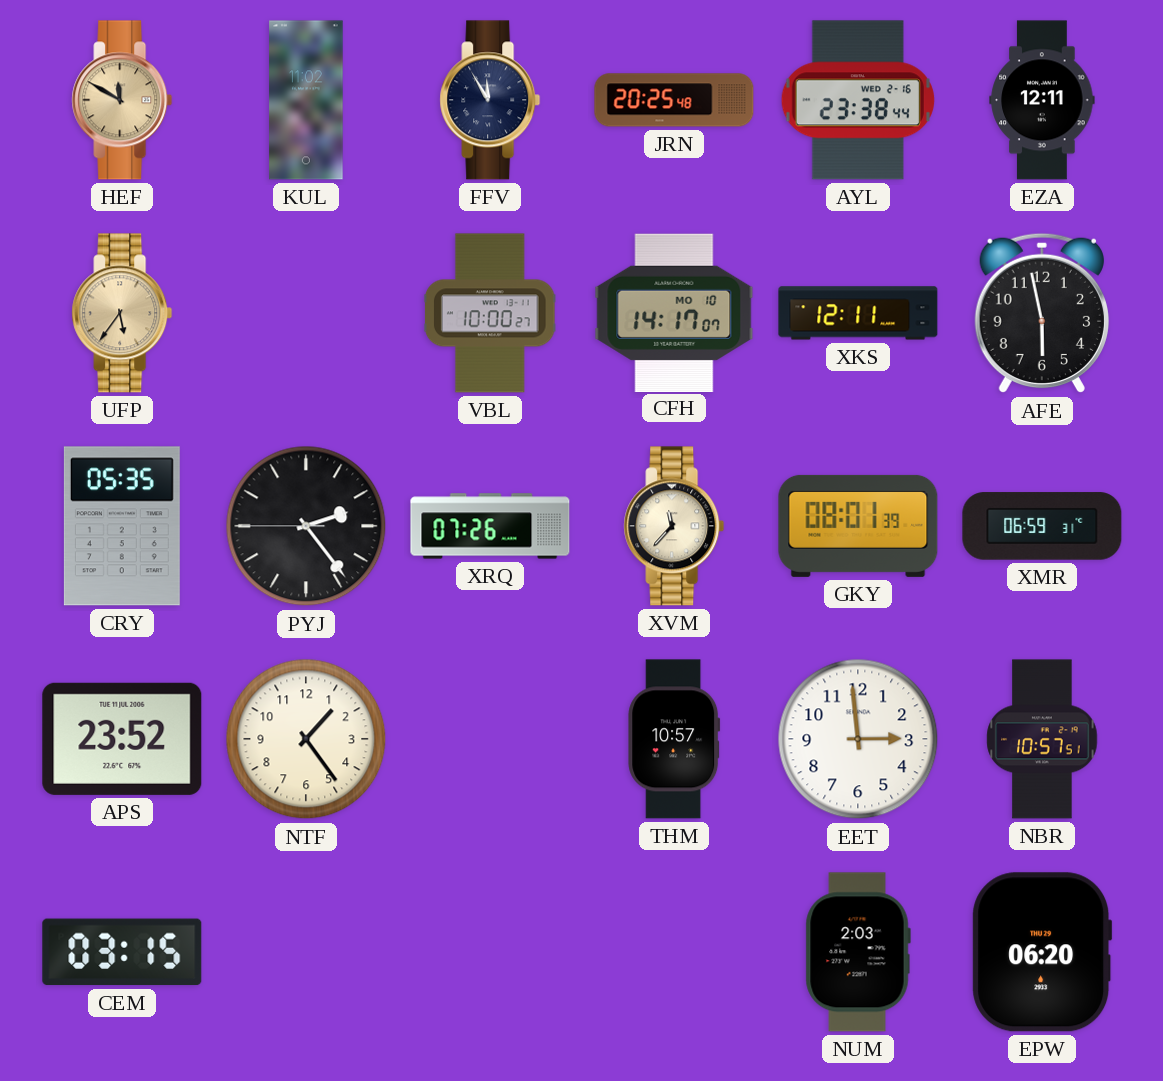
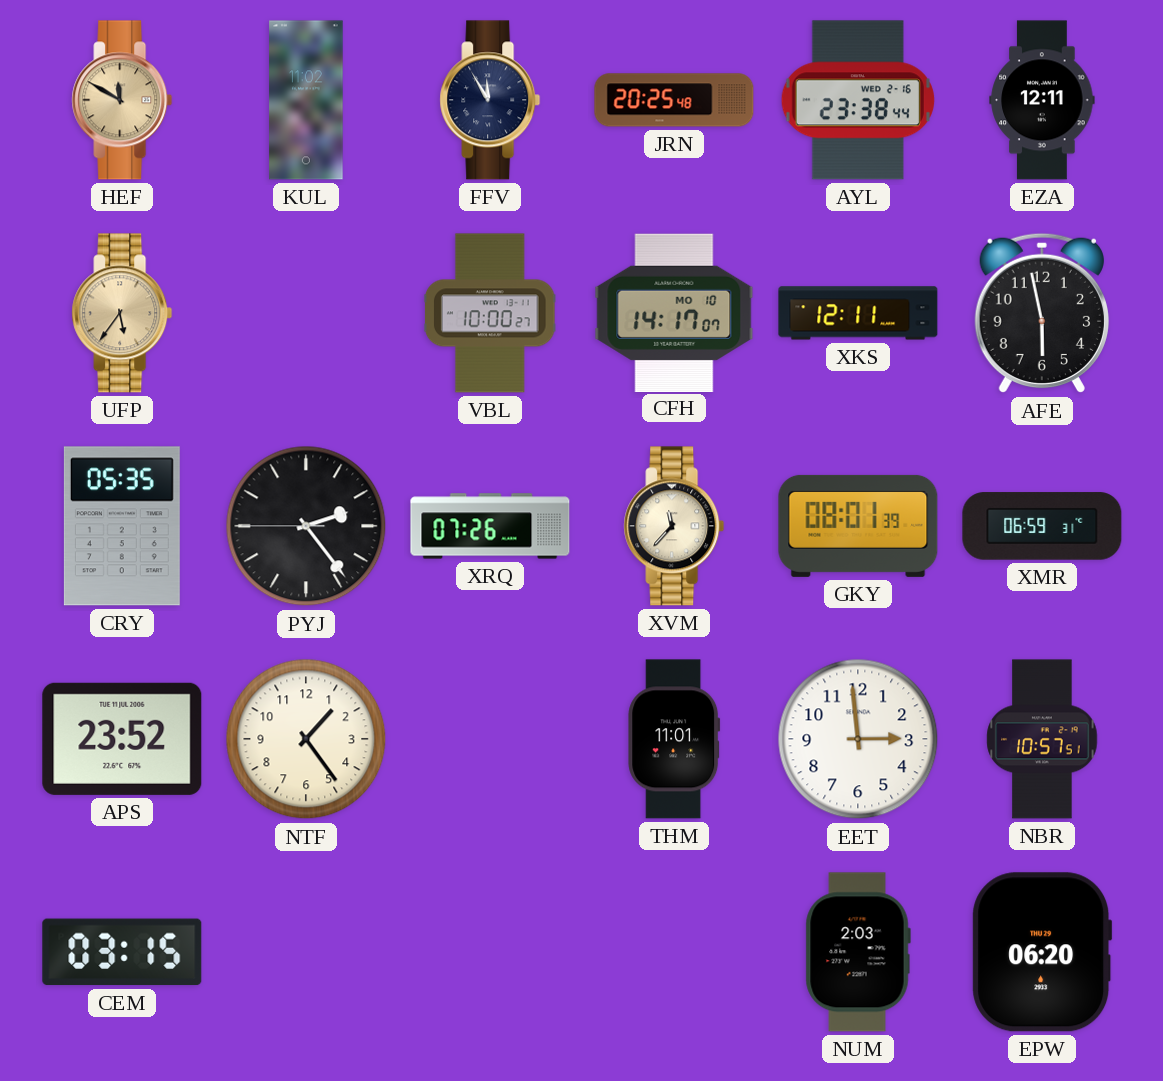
THM: 10:57 -> 11:01 (674, 739)
